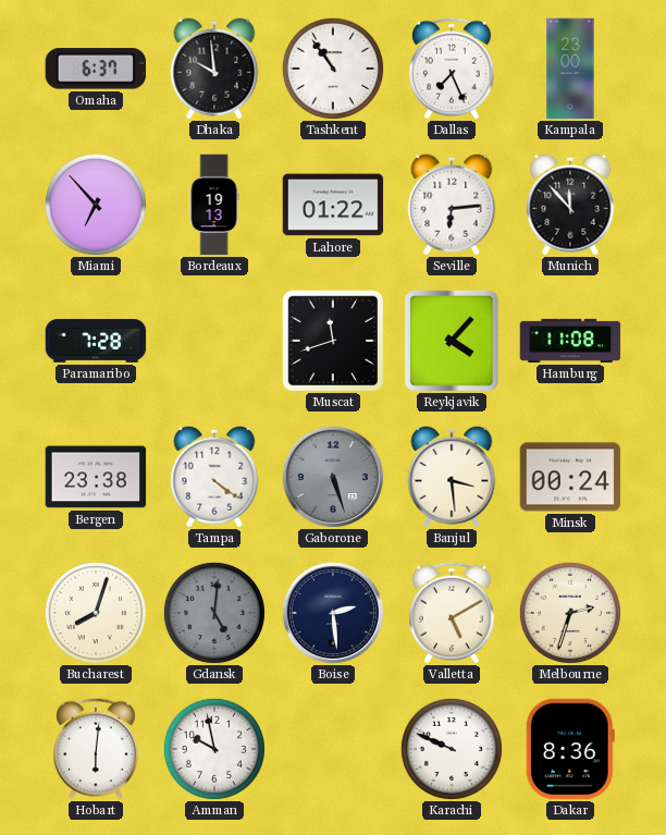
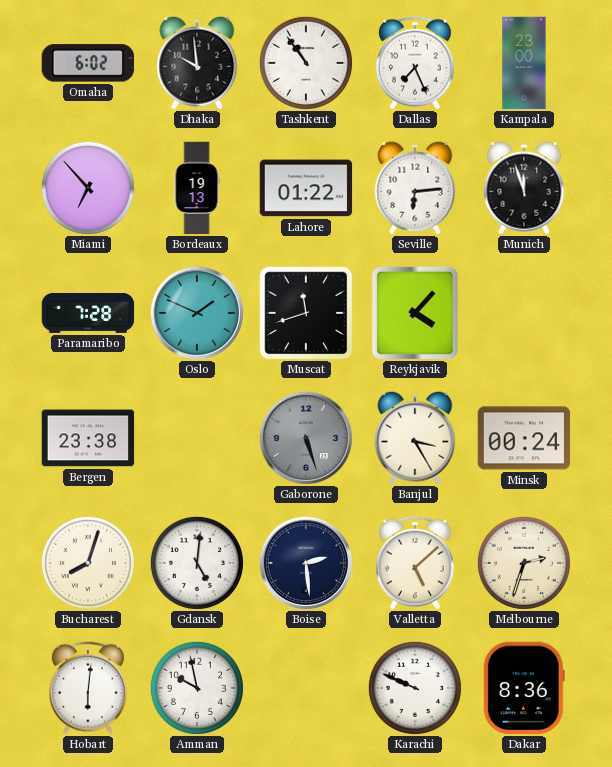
Omaha: 6:37 -> 6:02 (87, 63)
Munich: 11:53 -> 11:57 (524, 188)
Oslo: none -> 1:49 (197, 313)
Hamburg: 11:08 -> none (570, 341)
Tampa: 4:21 -> none (214, 477)
Banjul: 3:29 -> 3:25 (415, 438)
Gdansk dial: grey -> white (197, 563)
Valletta: 5:10 -> 5:08 (416, 563)
